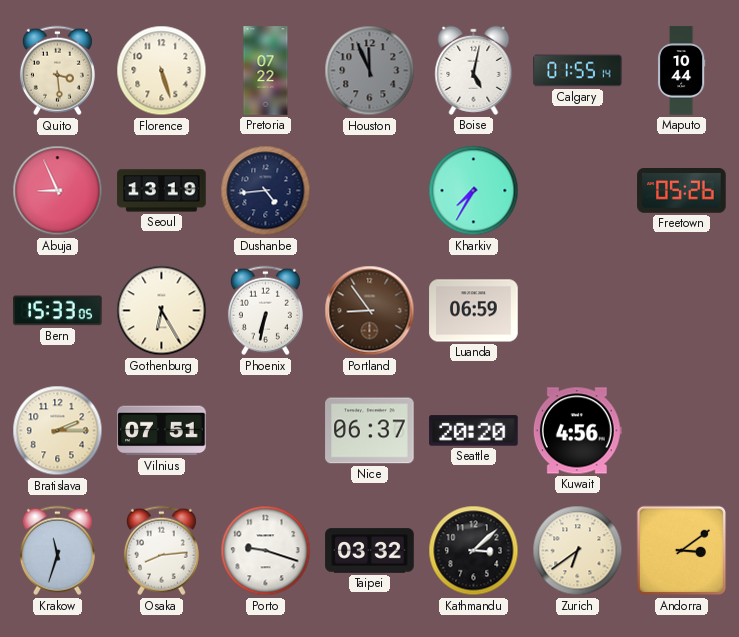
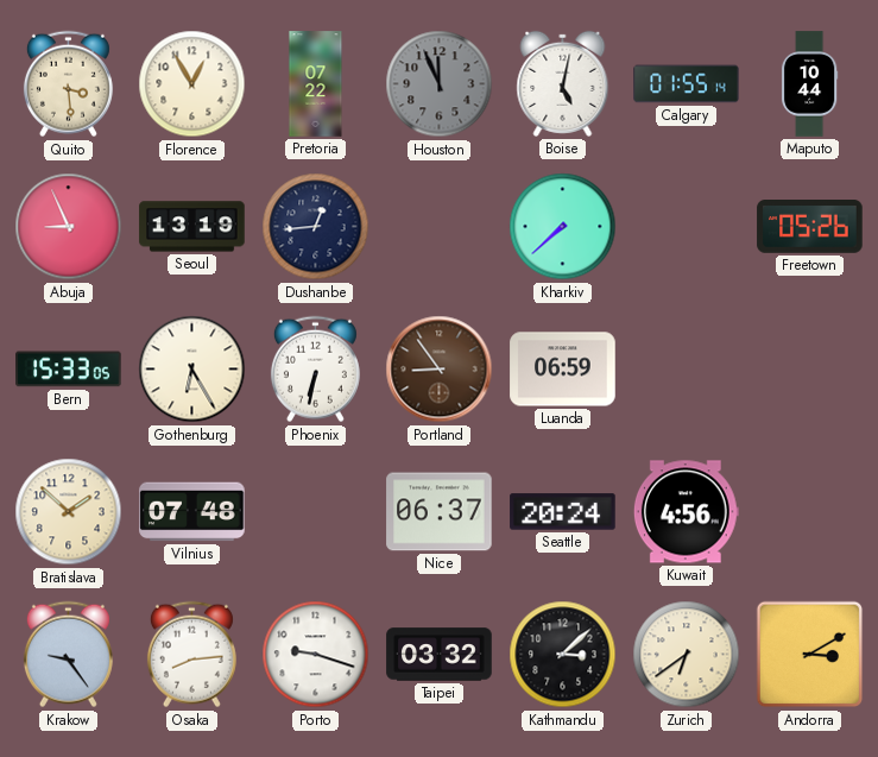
Florence: 5:27 -> 12:55 (192, 84)
Dushanbe: 4:44 -> 12:44 (316, 227)
Kharkiv: 7:35 -> 7:38 (563, 227)
Bratislava: 2:15 -> 1:52 (69, 512)
Vilnius: 07:51 -> 07:48 (192, 512)
Seattle: 20:20 -> 20:24 (563, 512)
Krakow: 11:33 -> 9:24 (68, 655)
Andorra: 3:09 -> 3:10 (810, 655)
